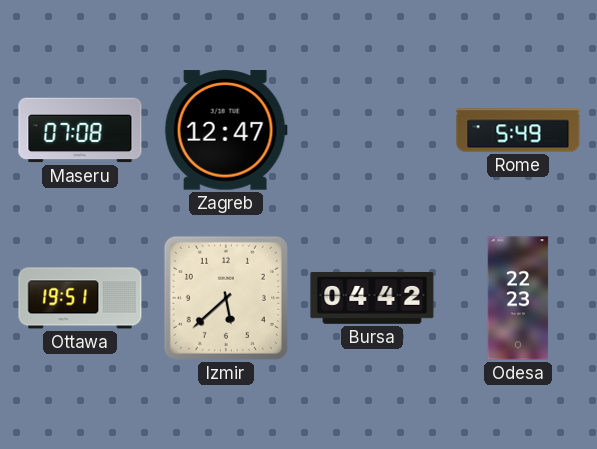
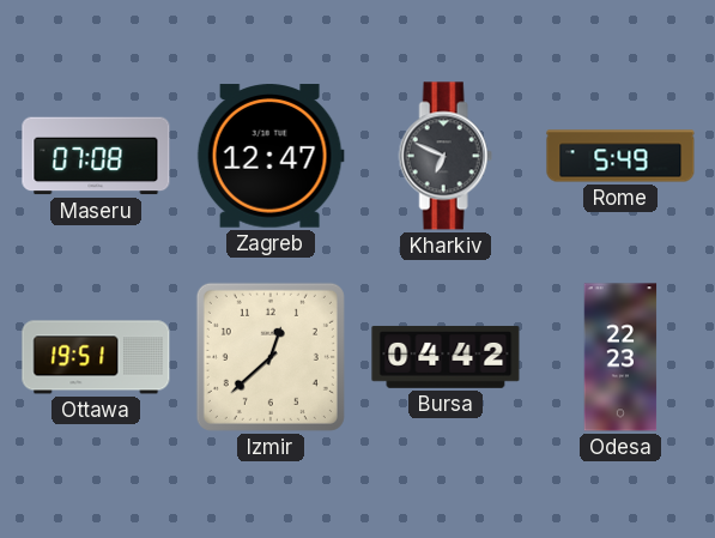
Kharkiv: none -> 6:49 (446, 156)
Izmir: 5:38 -> 12:38 (271, 357)
